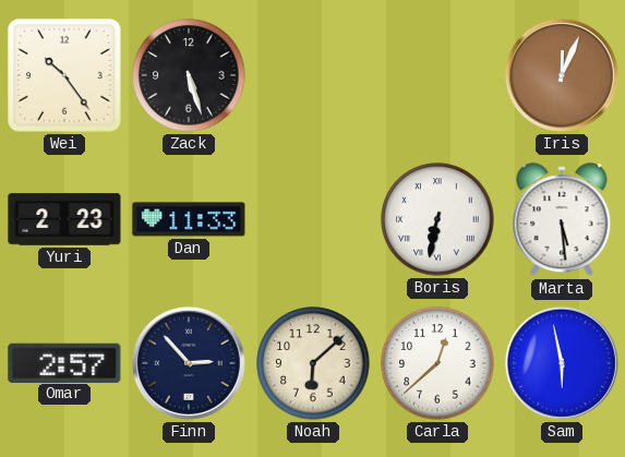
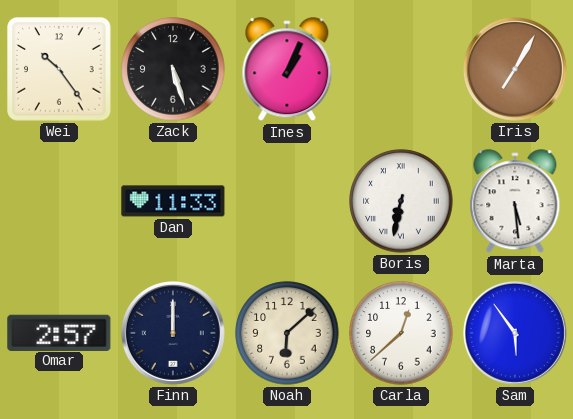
Ines: none -> 1:04 (287, 70)
Iris: 12:04 -> 7:05 (515, 69)
Yuri: 2:23 -> none (64, 219)
Finn: 2:53 -> 12:00 (173, 333)
Sam: 5:58 -> 5:54 (515, 333)
